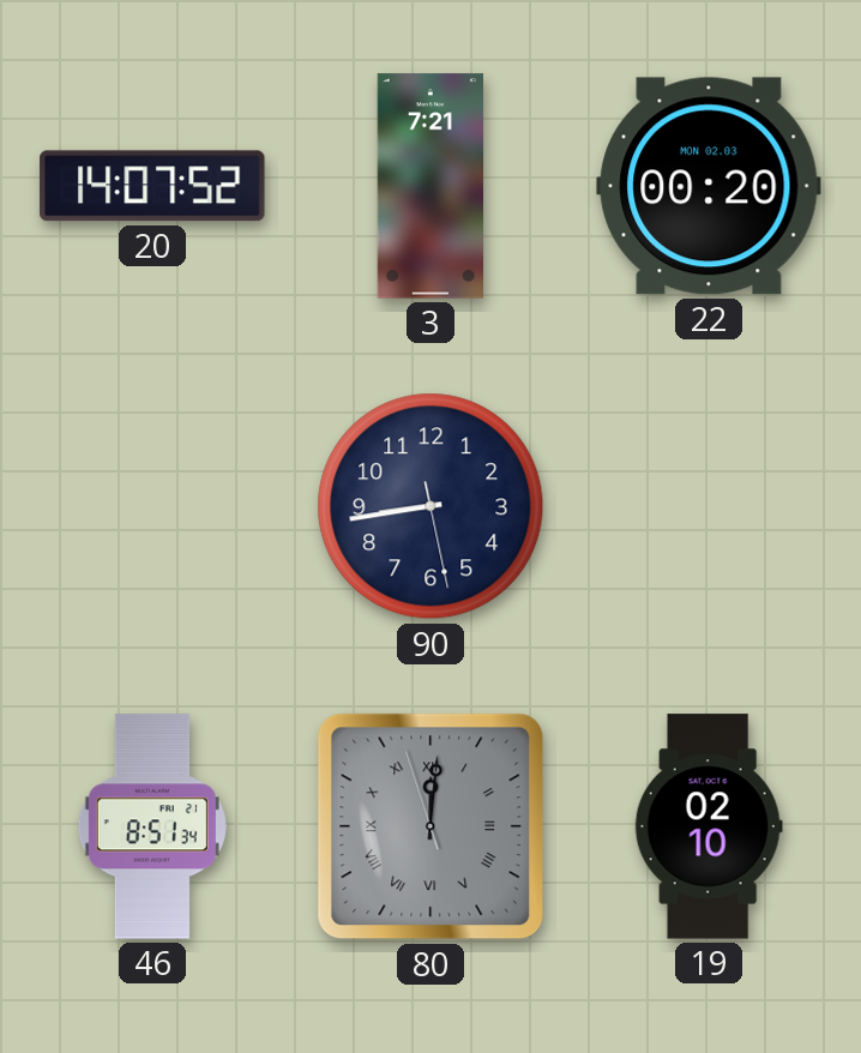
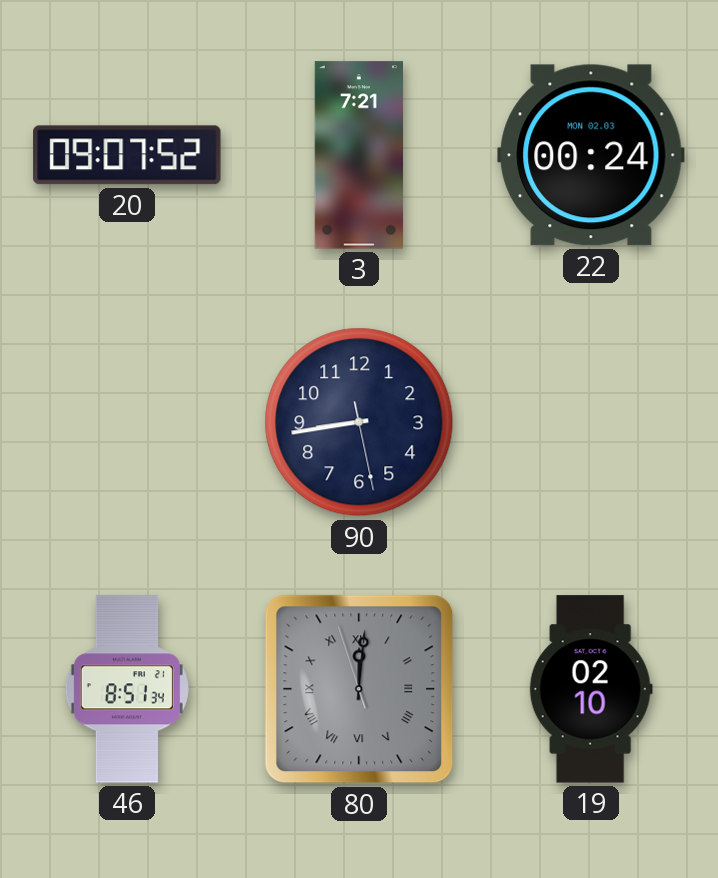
20: 14:07 -> 09:07 (127, 155)
22: 00:20 -> 00:24 (591, 155)
